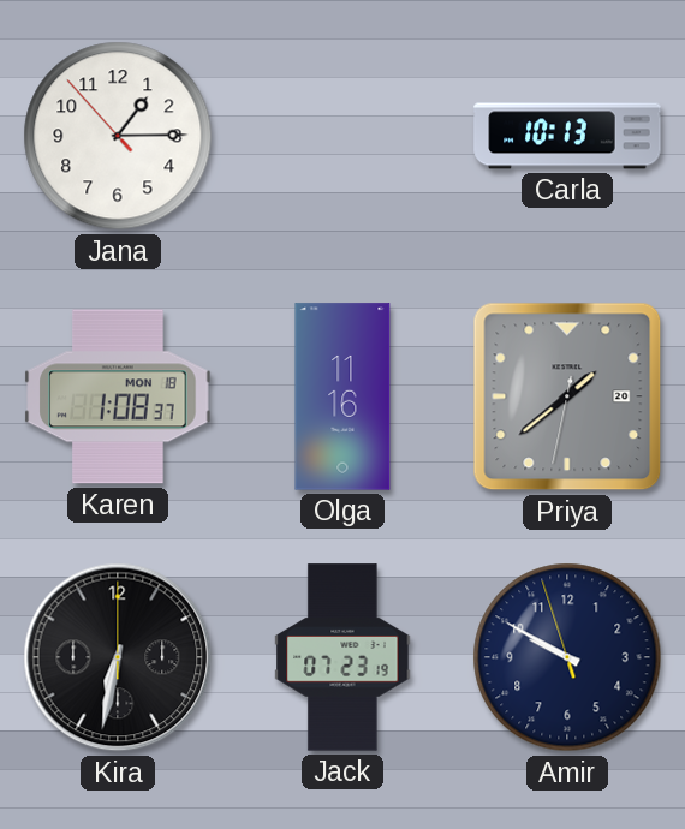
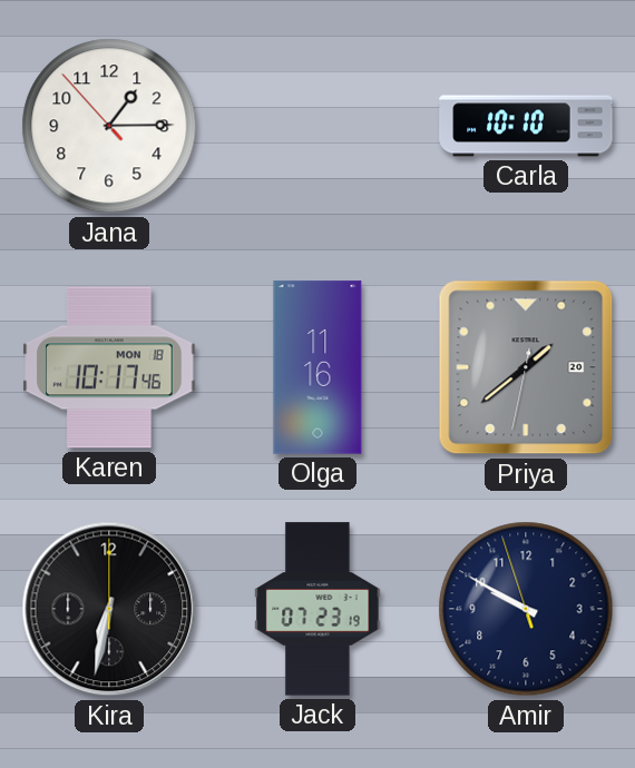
Carla: 10:13 -> 10:10 (526, 126)
Karen: 1:08 -> 10:17 (109, 367)
